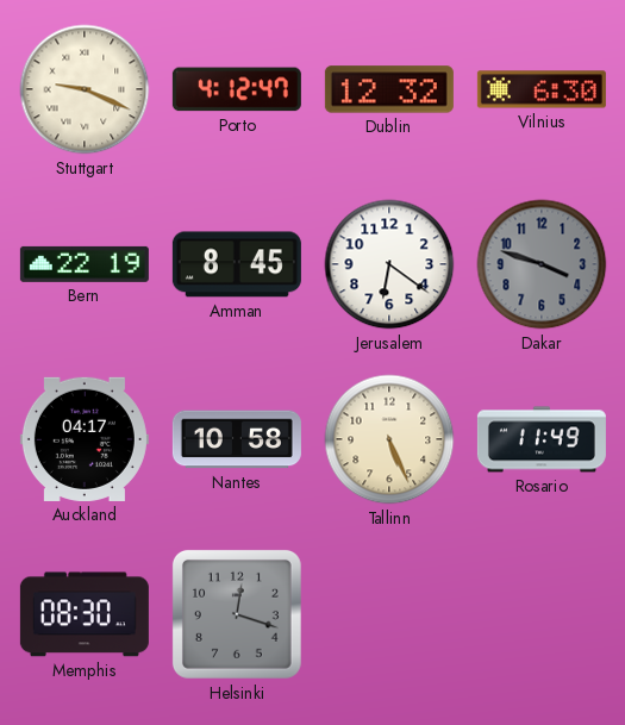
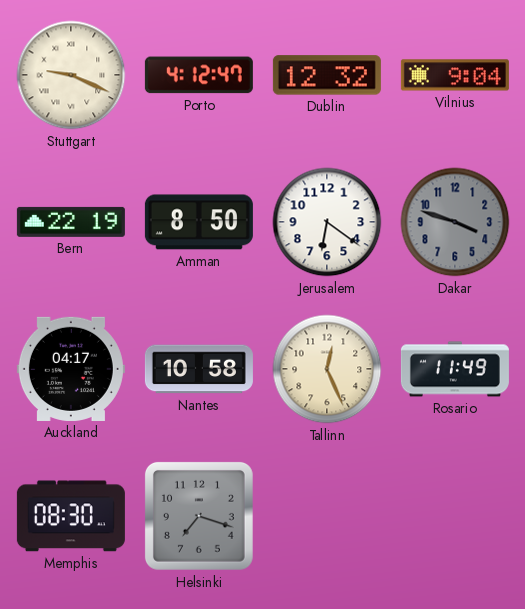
Vilnius: 6:30 -> 9:04 (455, 75)
Amman: 8:45 -> 8:50 (199, 222)
Tallinn: 5:26 -> 12:26 (327, 369)
Helsinki: 12:18 -> 7:18 (199, 516)
